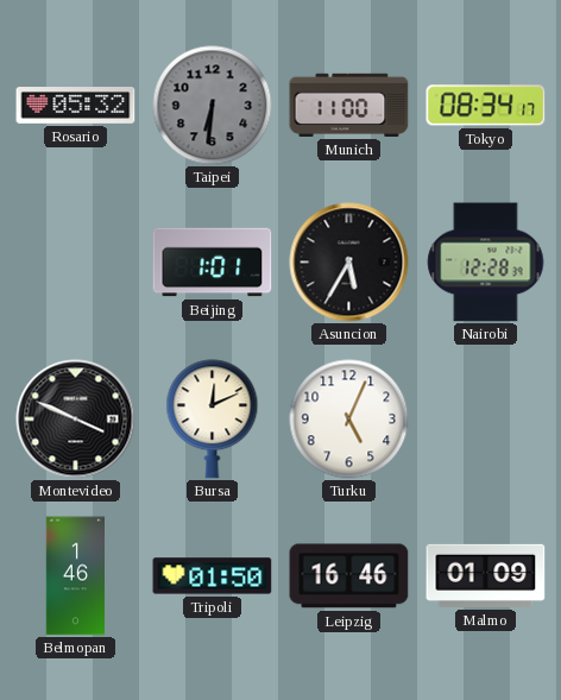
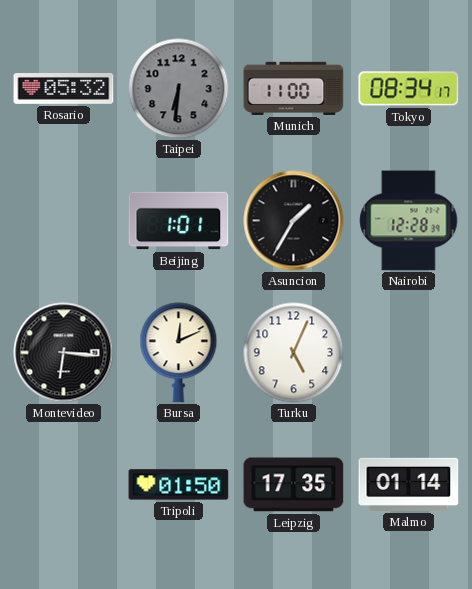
Asuncion: 5:35 -> 1:35 (294, 221)
Montevideo: 3:49 -> 6:16 (64, 353)
Belmopan: 1:46 -> none (75, 576)
Leipzig: 16:46 -> 17:35 (294, 485)
Malmo: 01:09 -> 01:14 (409, 484)
